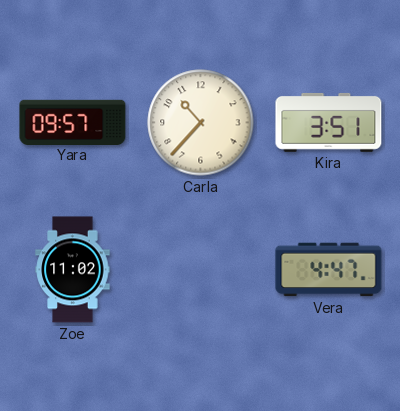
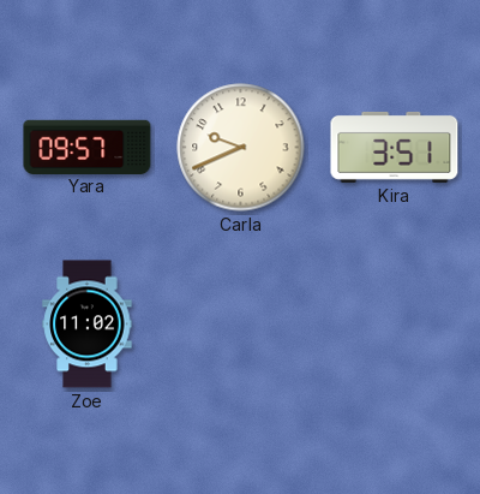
Carla: 10:37 -> 9:41 (241, 148)
Vera: 4:47 -> none (329, 270)
